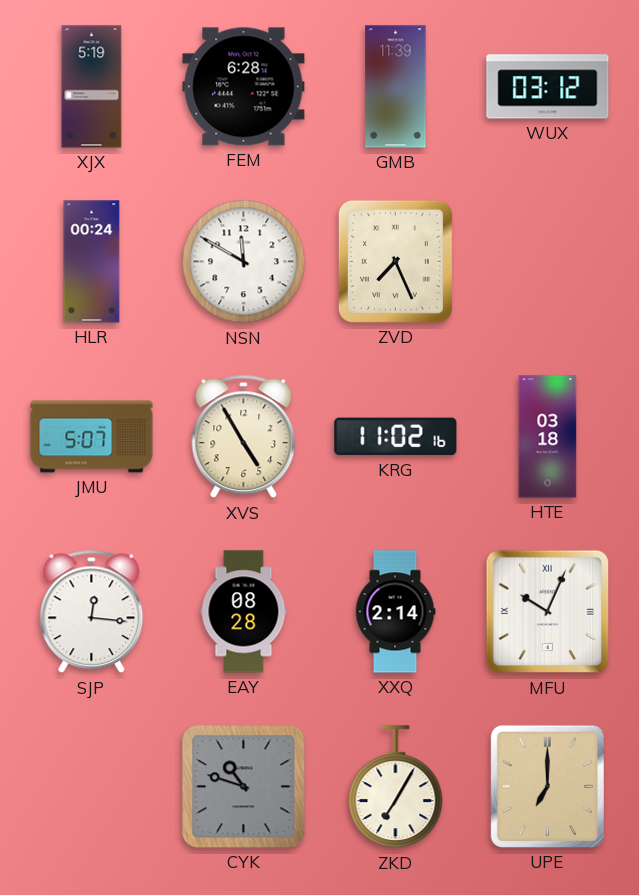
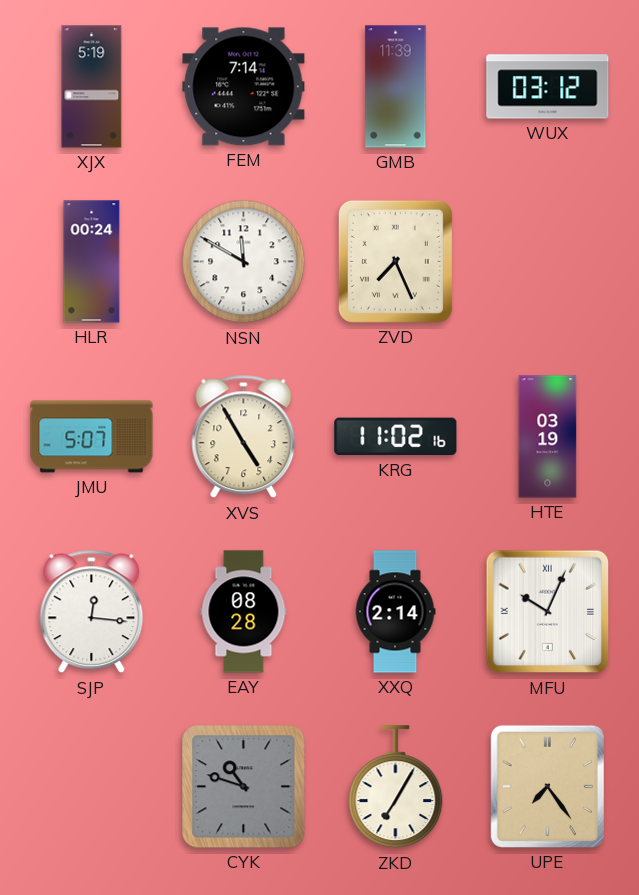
FEM: 6:28 -> 7:14 (244, 87)
HTE: 03:18 -> 03:19 (548, 437)
UPE: 7:00 -> 7:24 (547, 786)
